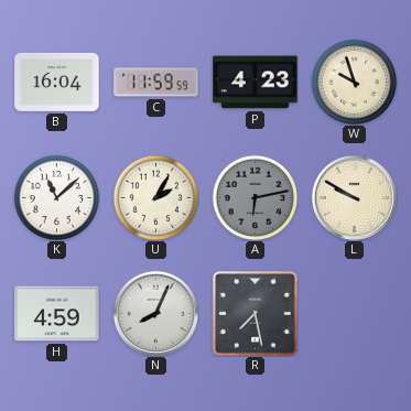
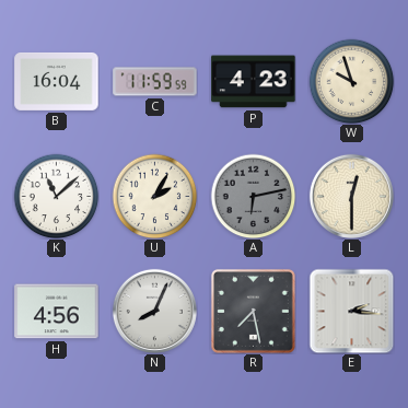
L: 9:50 -> 12:30 (351, 196)
H: 4:59 -> 4:56 (57, 312)
E: none -> 2:16 (351, 311)
